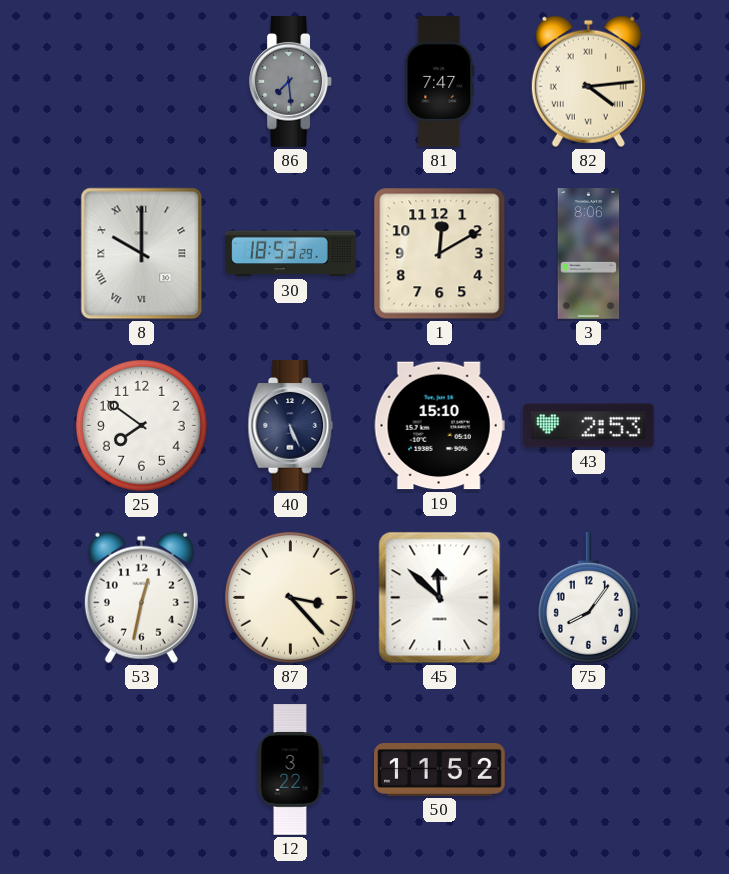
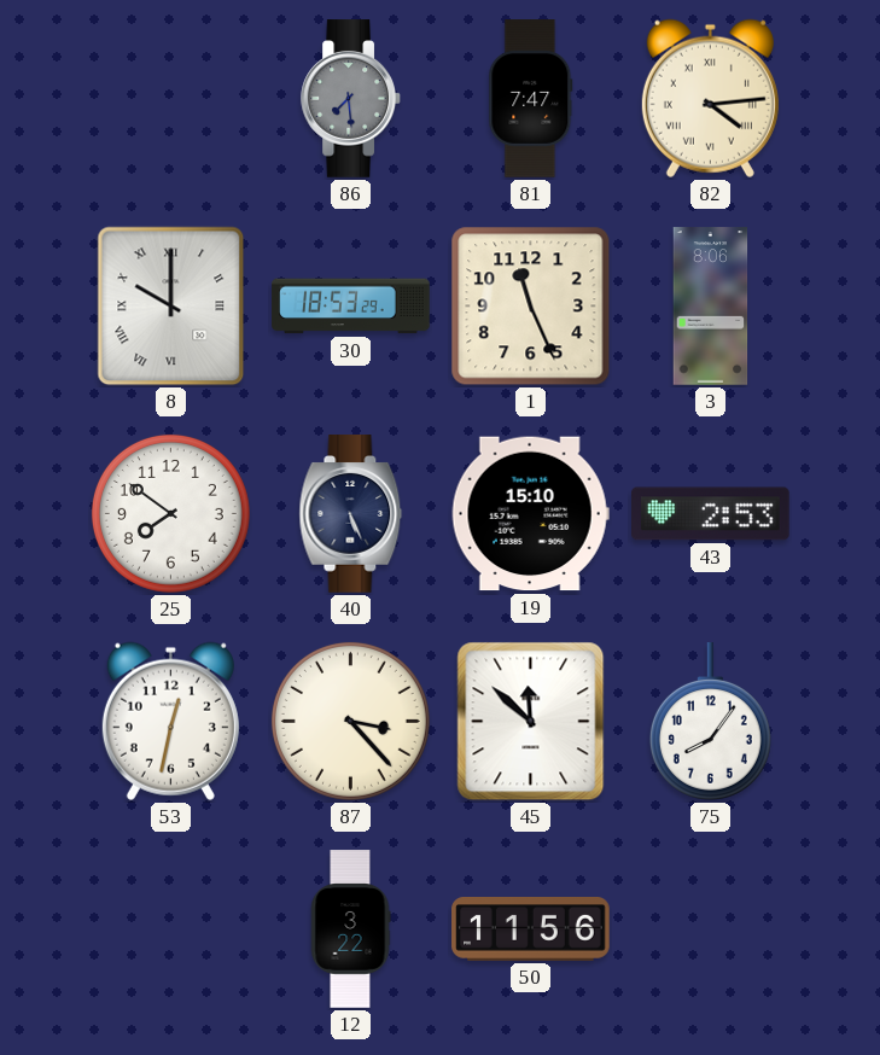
1: 12:10 -> 11:26 (531, 307)
50: 11:52 -> 11:56 (531, 929)
